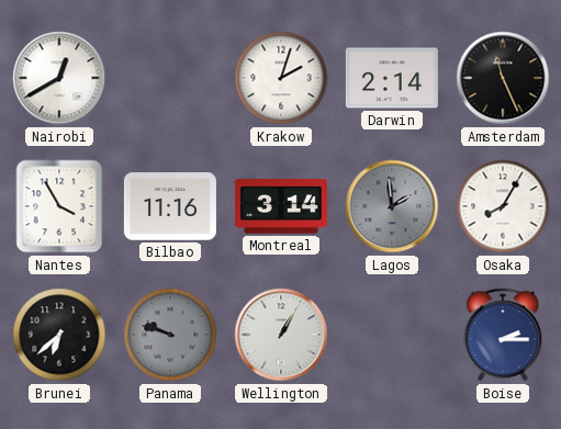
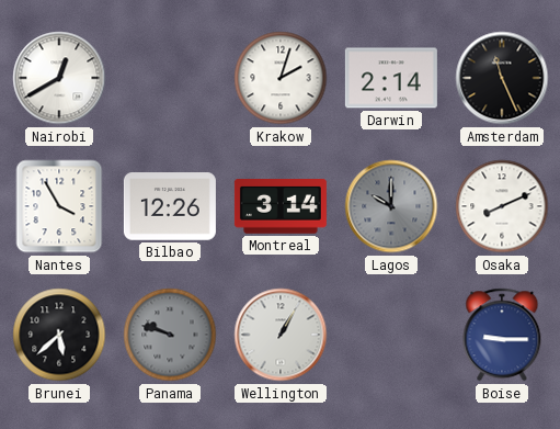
Bilbao: 11:16 -> 12:26 (170, 206)
Lagos: 1:59 -> 10:00 (391, 206)
Osaka: 8:05 -> 8:11 (502, 206)
Brunei: 6:38 -> 5:38 (59, 335)
Boise: 2:15 -> 9:15 (502, 335)
